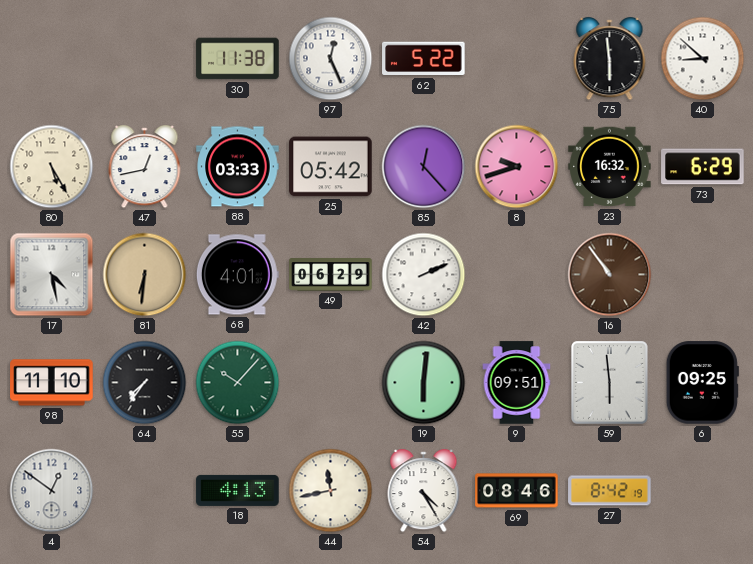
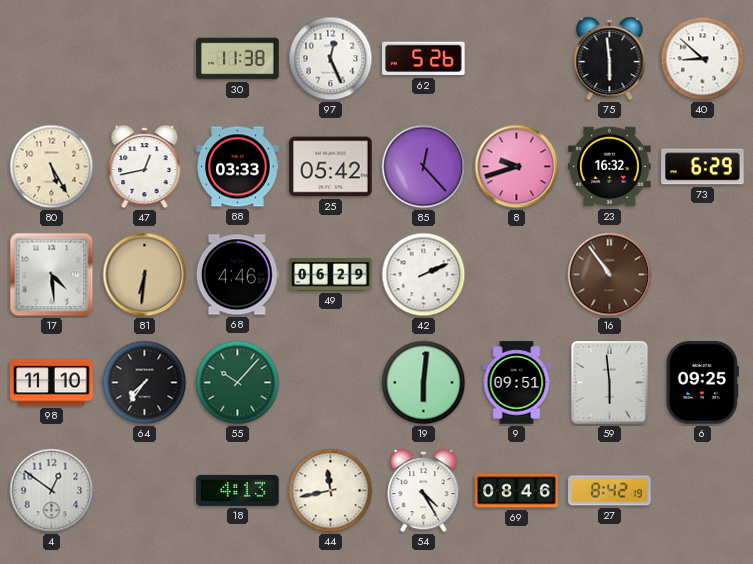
62: 5:22 -> 5:26 (424, 59)
17: 4:28 -> 4:29 (52, 275)
68: 4:01 -> 4:46 (237, 275)
